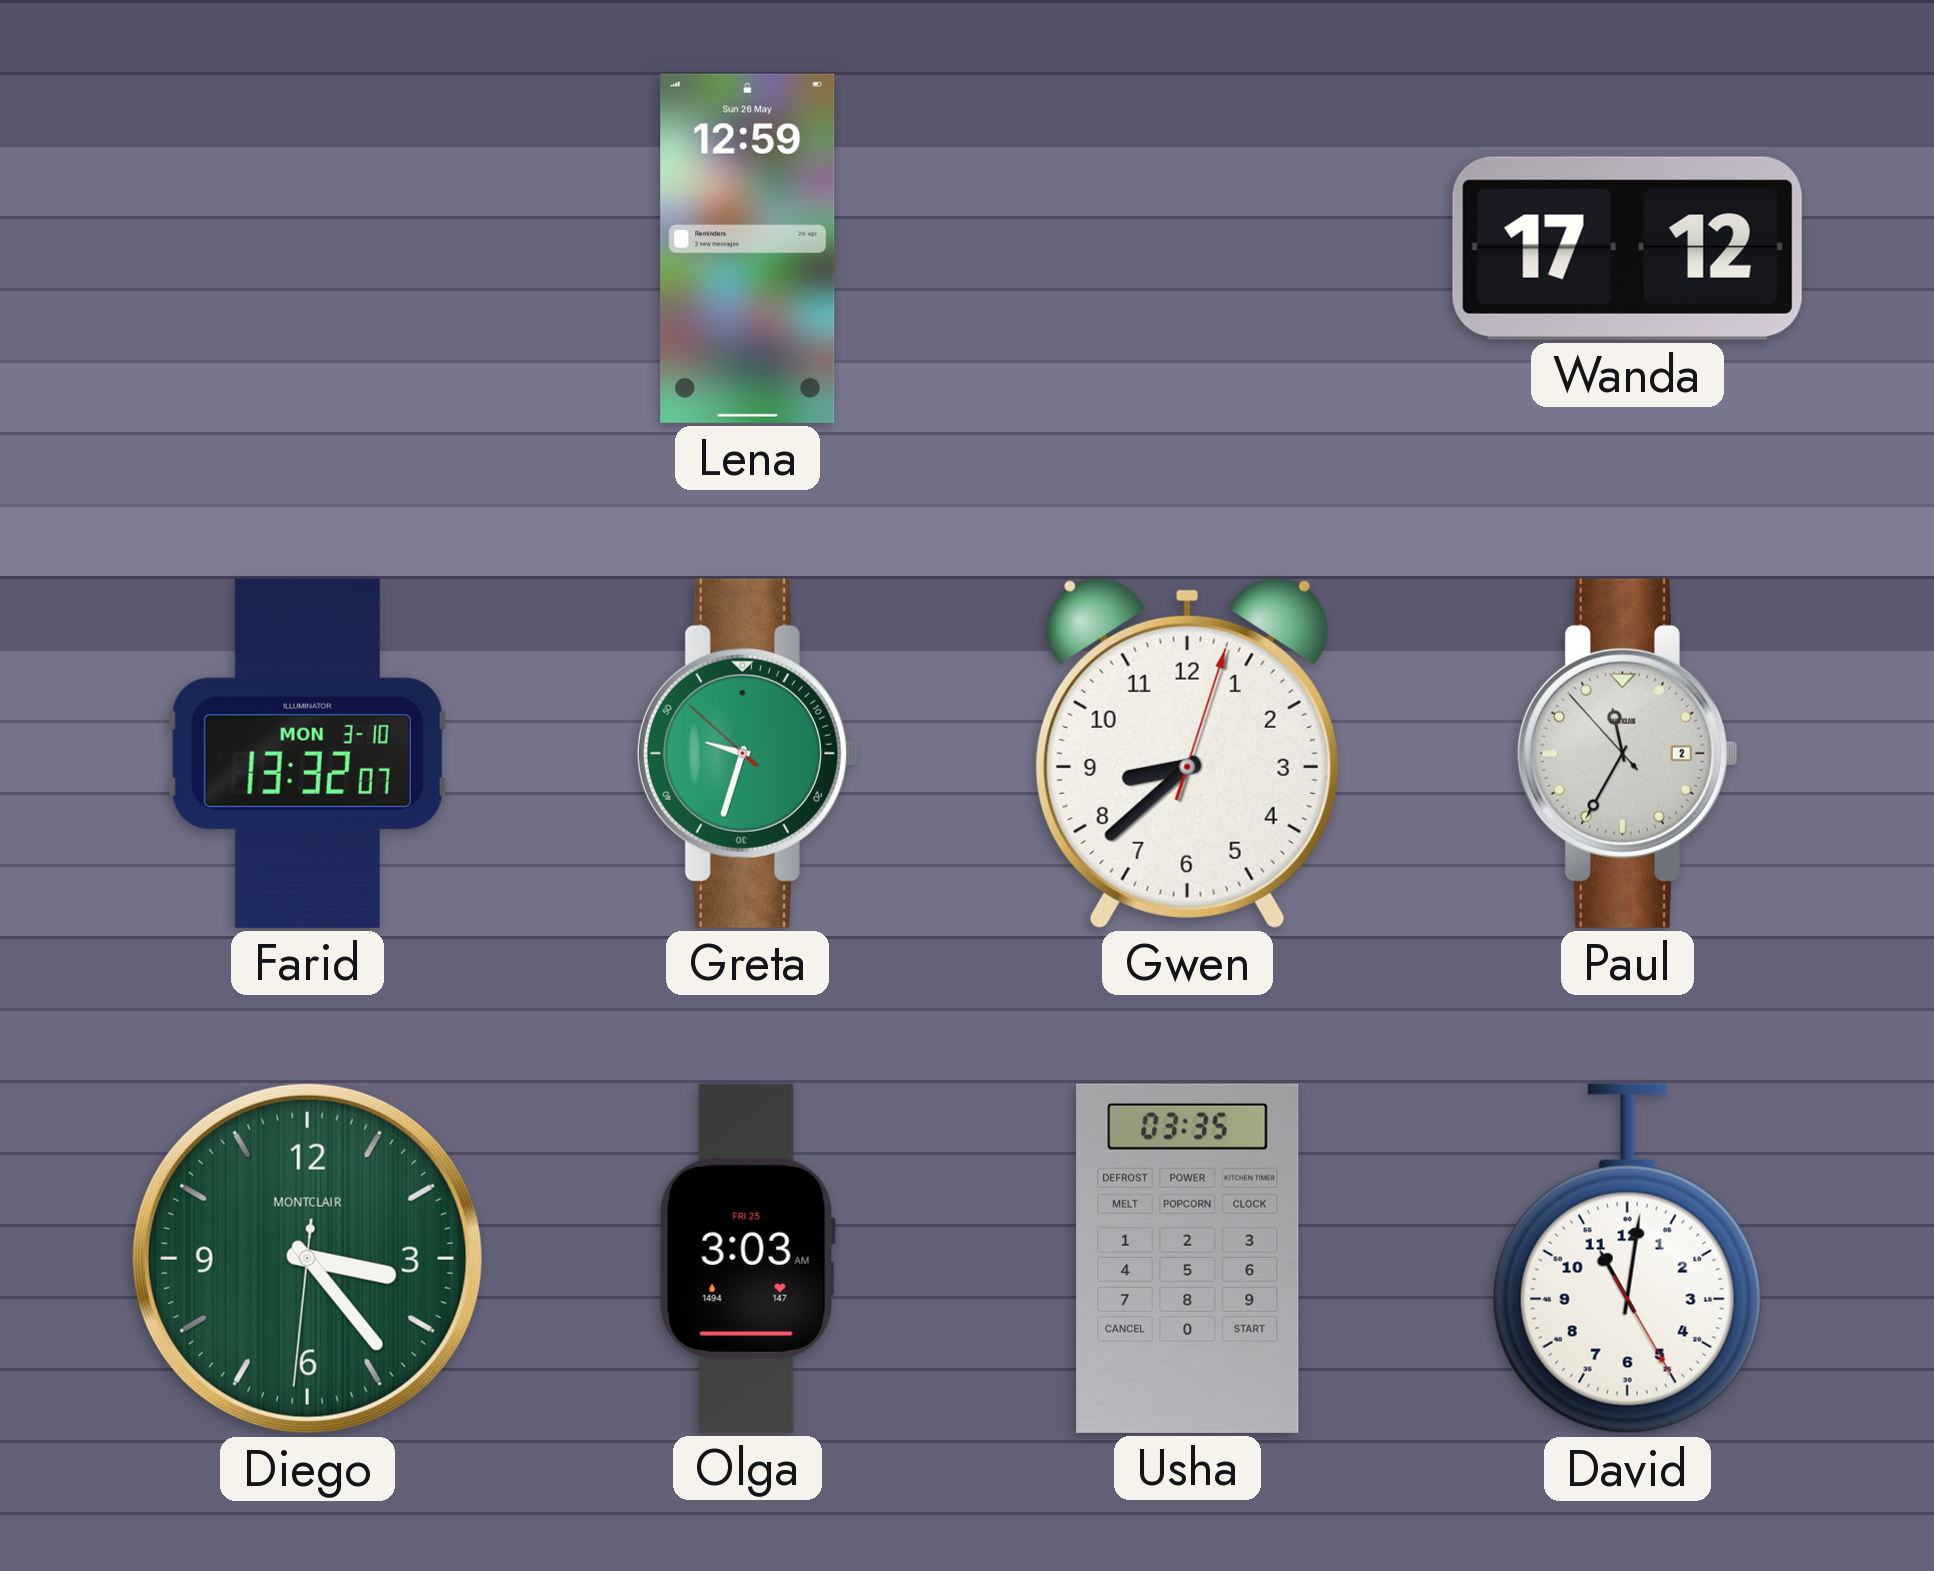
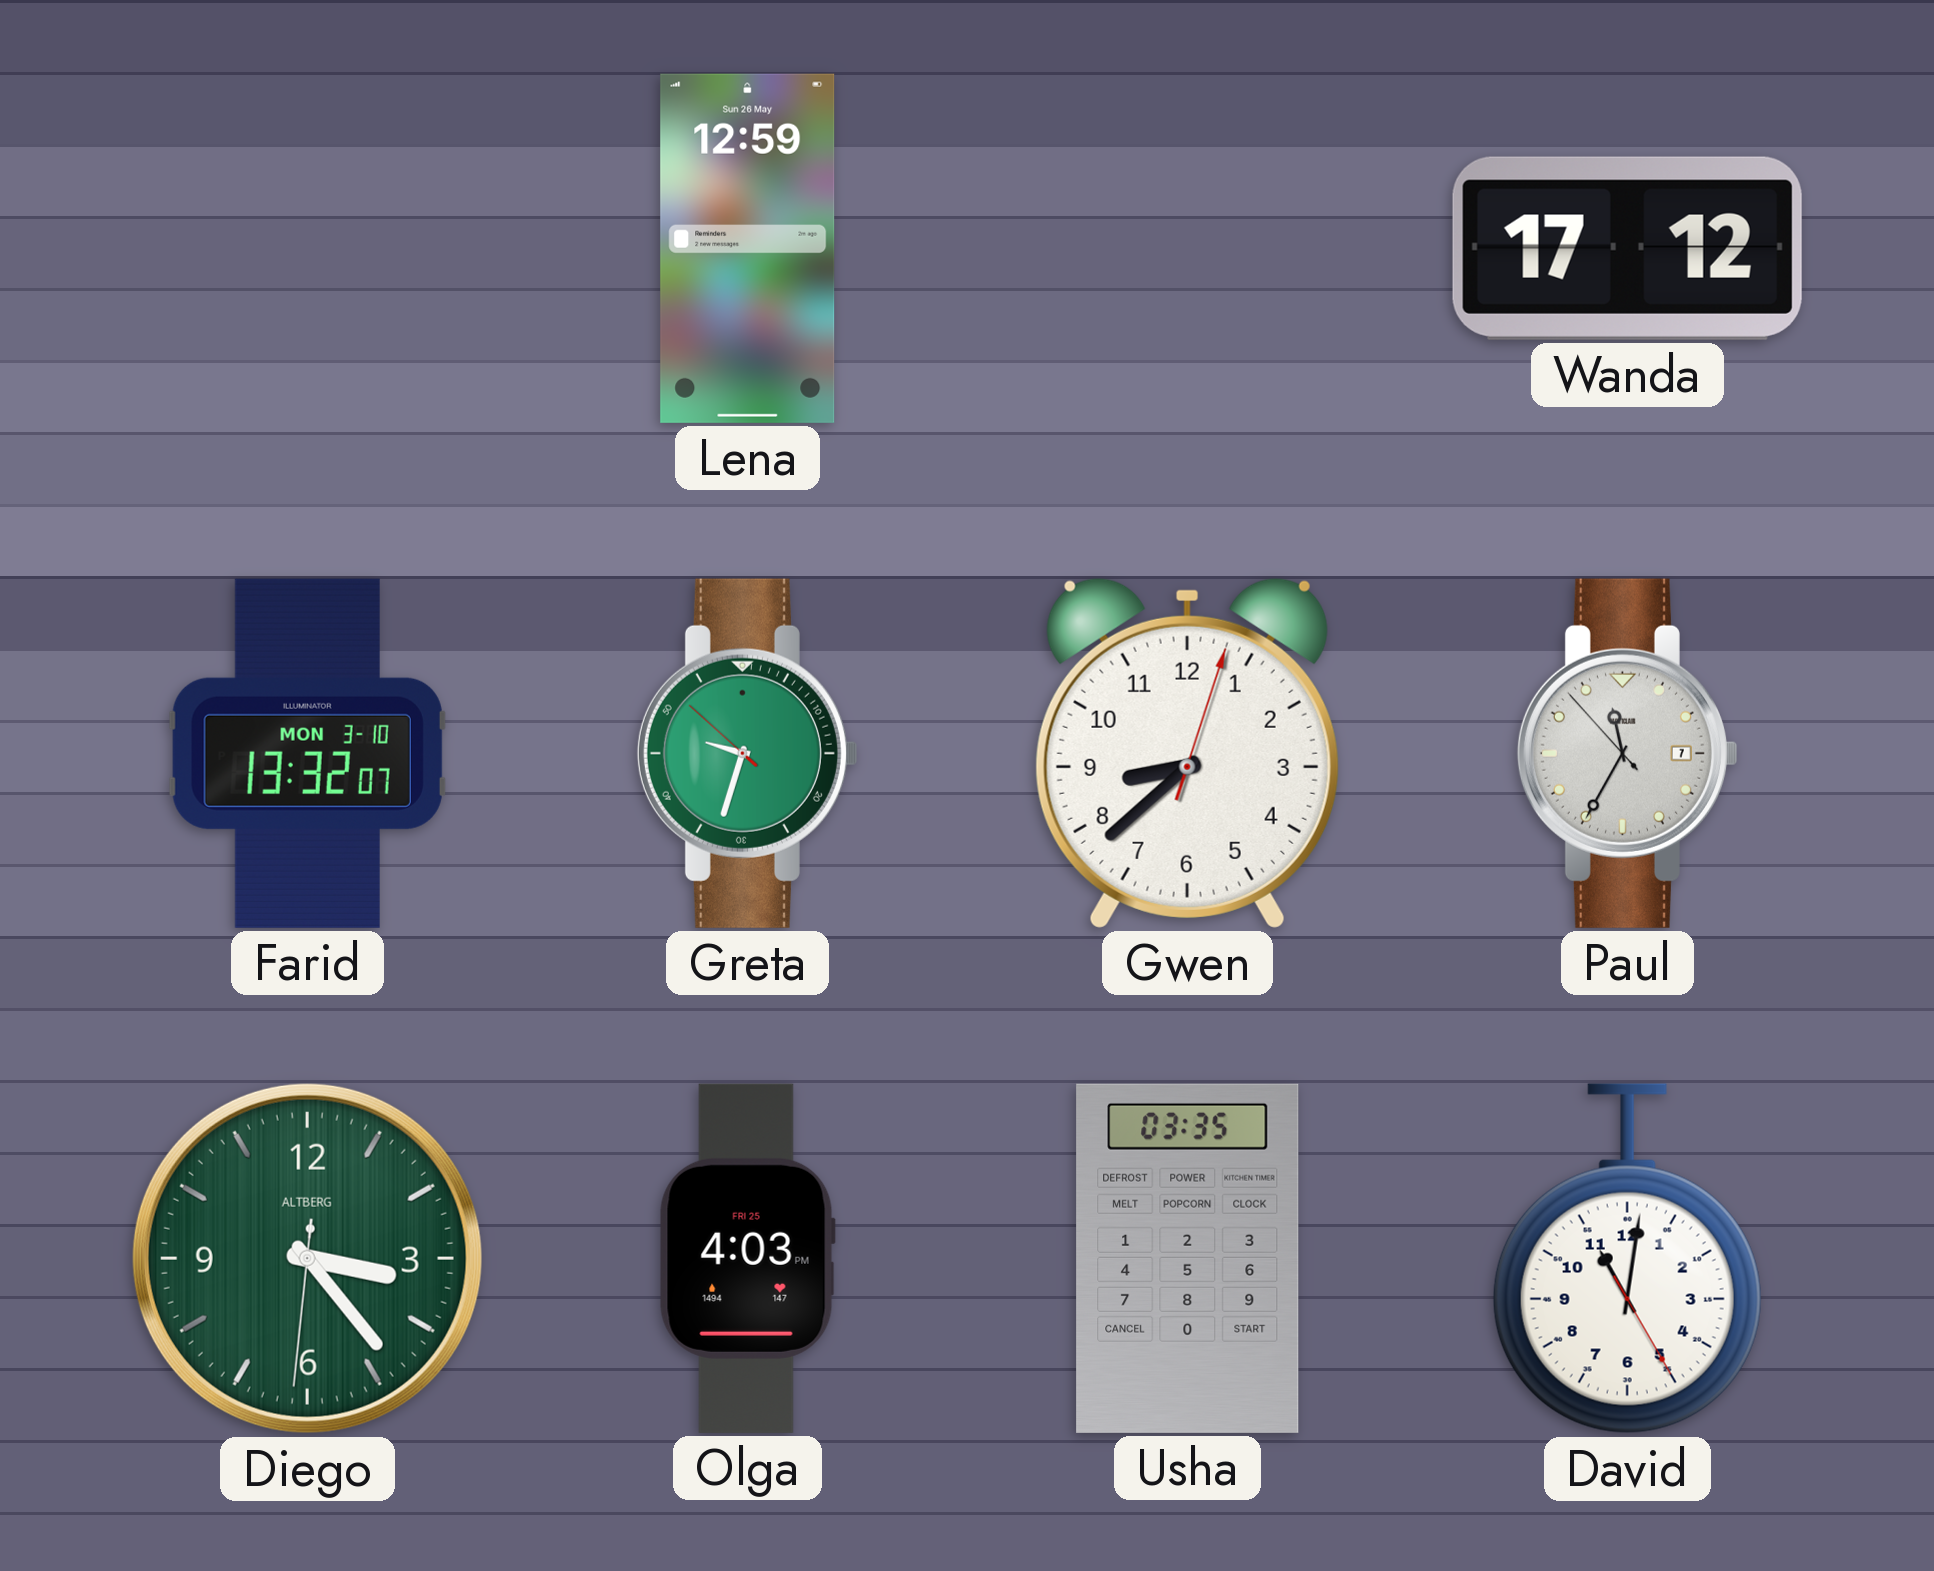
Paul date: 2 -> 7 (1627, 753)
Diego brand: MONTCLAIR -> ALTBERG (307, 1258)
Olga: 3:03 -> 4:03 (747, 1258)
